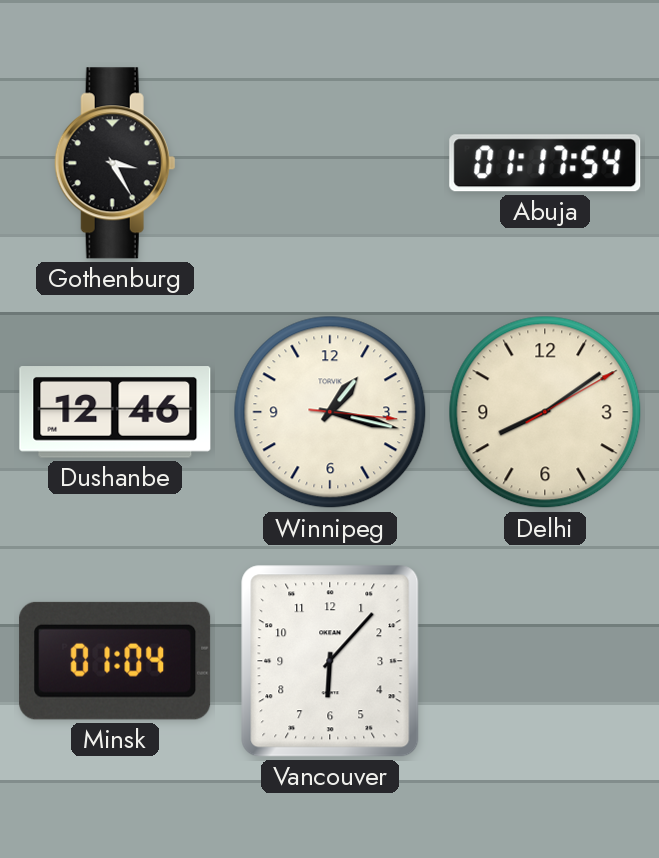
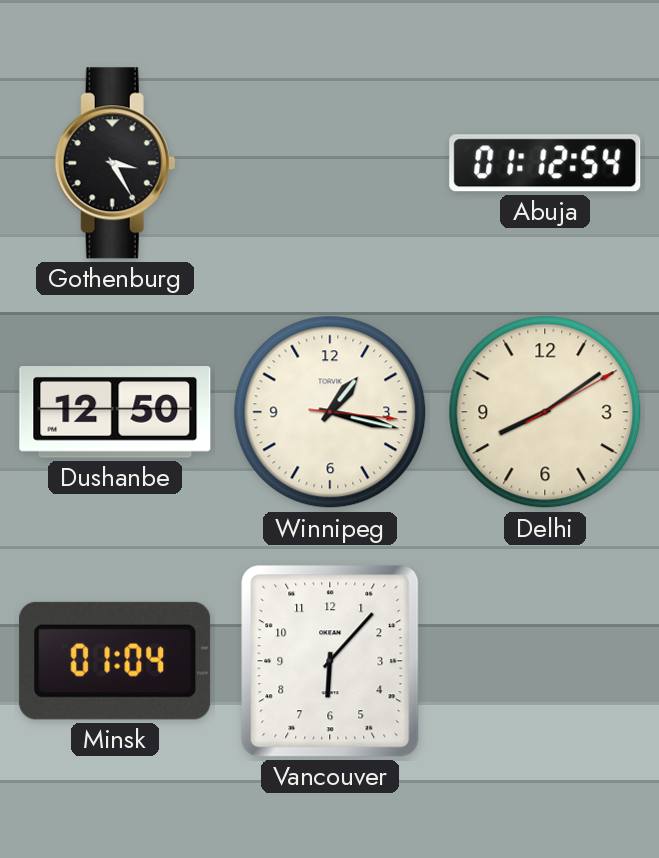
Abuja: 01:17 -> 01:12 (545, 163)
Dushanbe: 12:46 -> 12:50 (115, 412)
